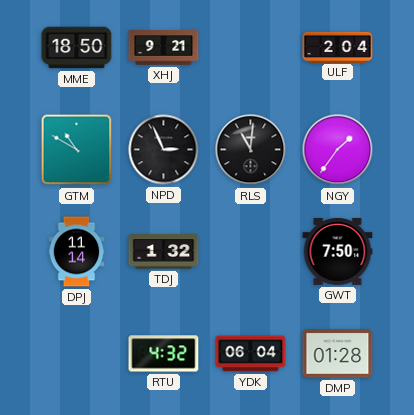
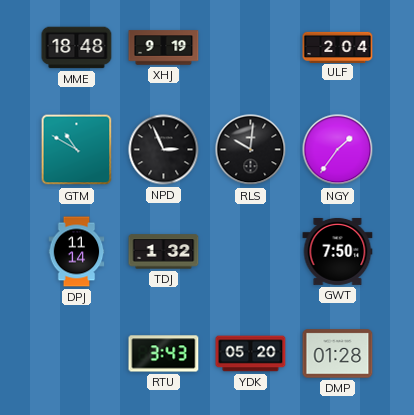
MME: 18:50 -> 18:48 (77, 48)
XHJ: 9:21 -> 9:19 (164, 48)
RLS: 11:01 -> 10:01 (251, 150)
RTU: 4:32 -> 3:43 (164, 354)
YDK: 06:04 -> 05:20 (251, 354)
